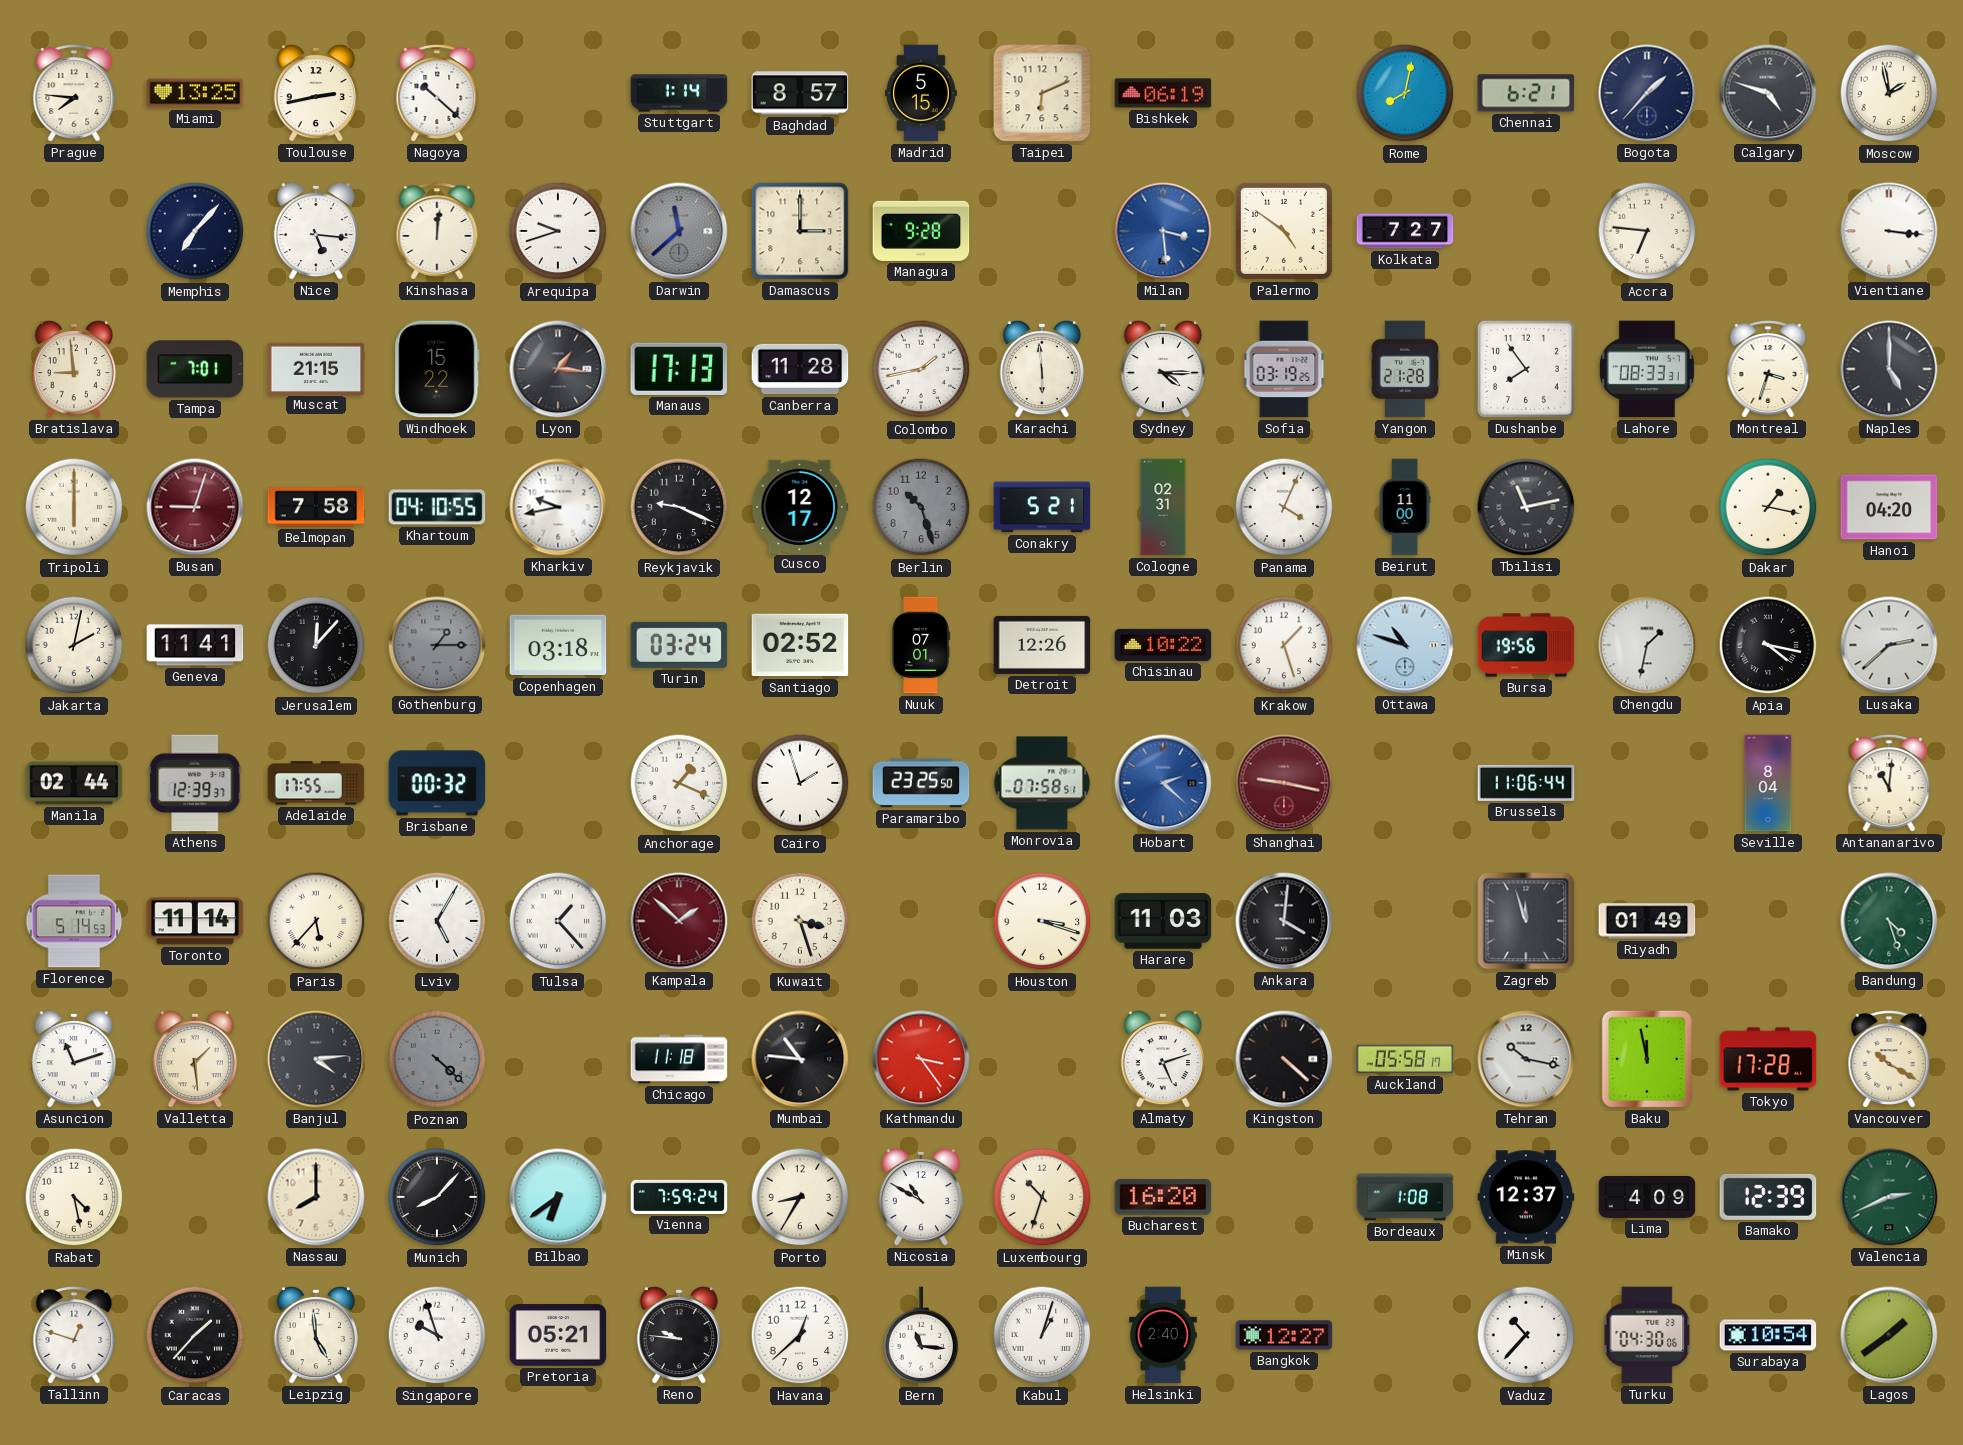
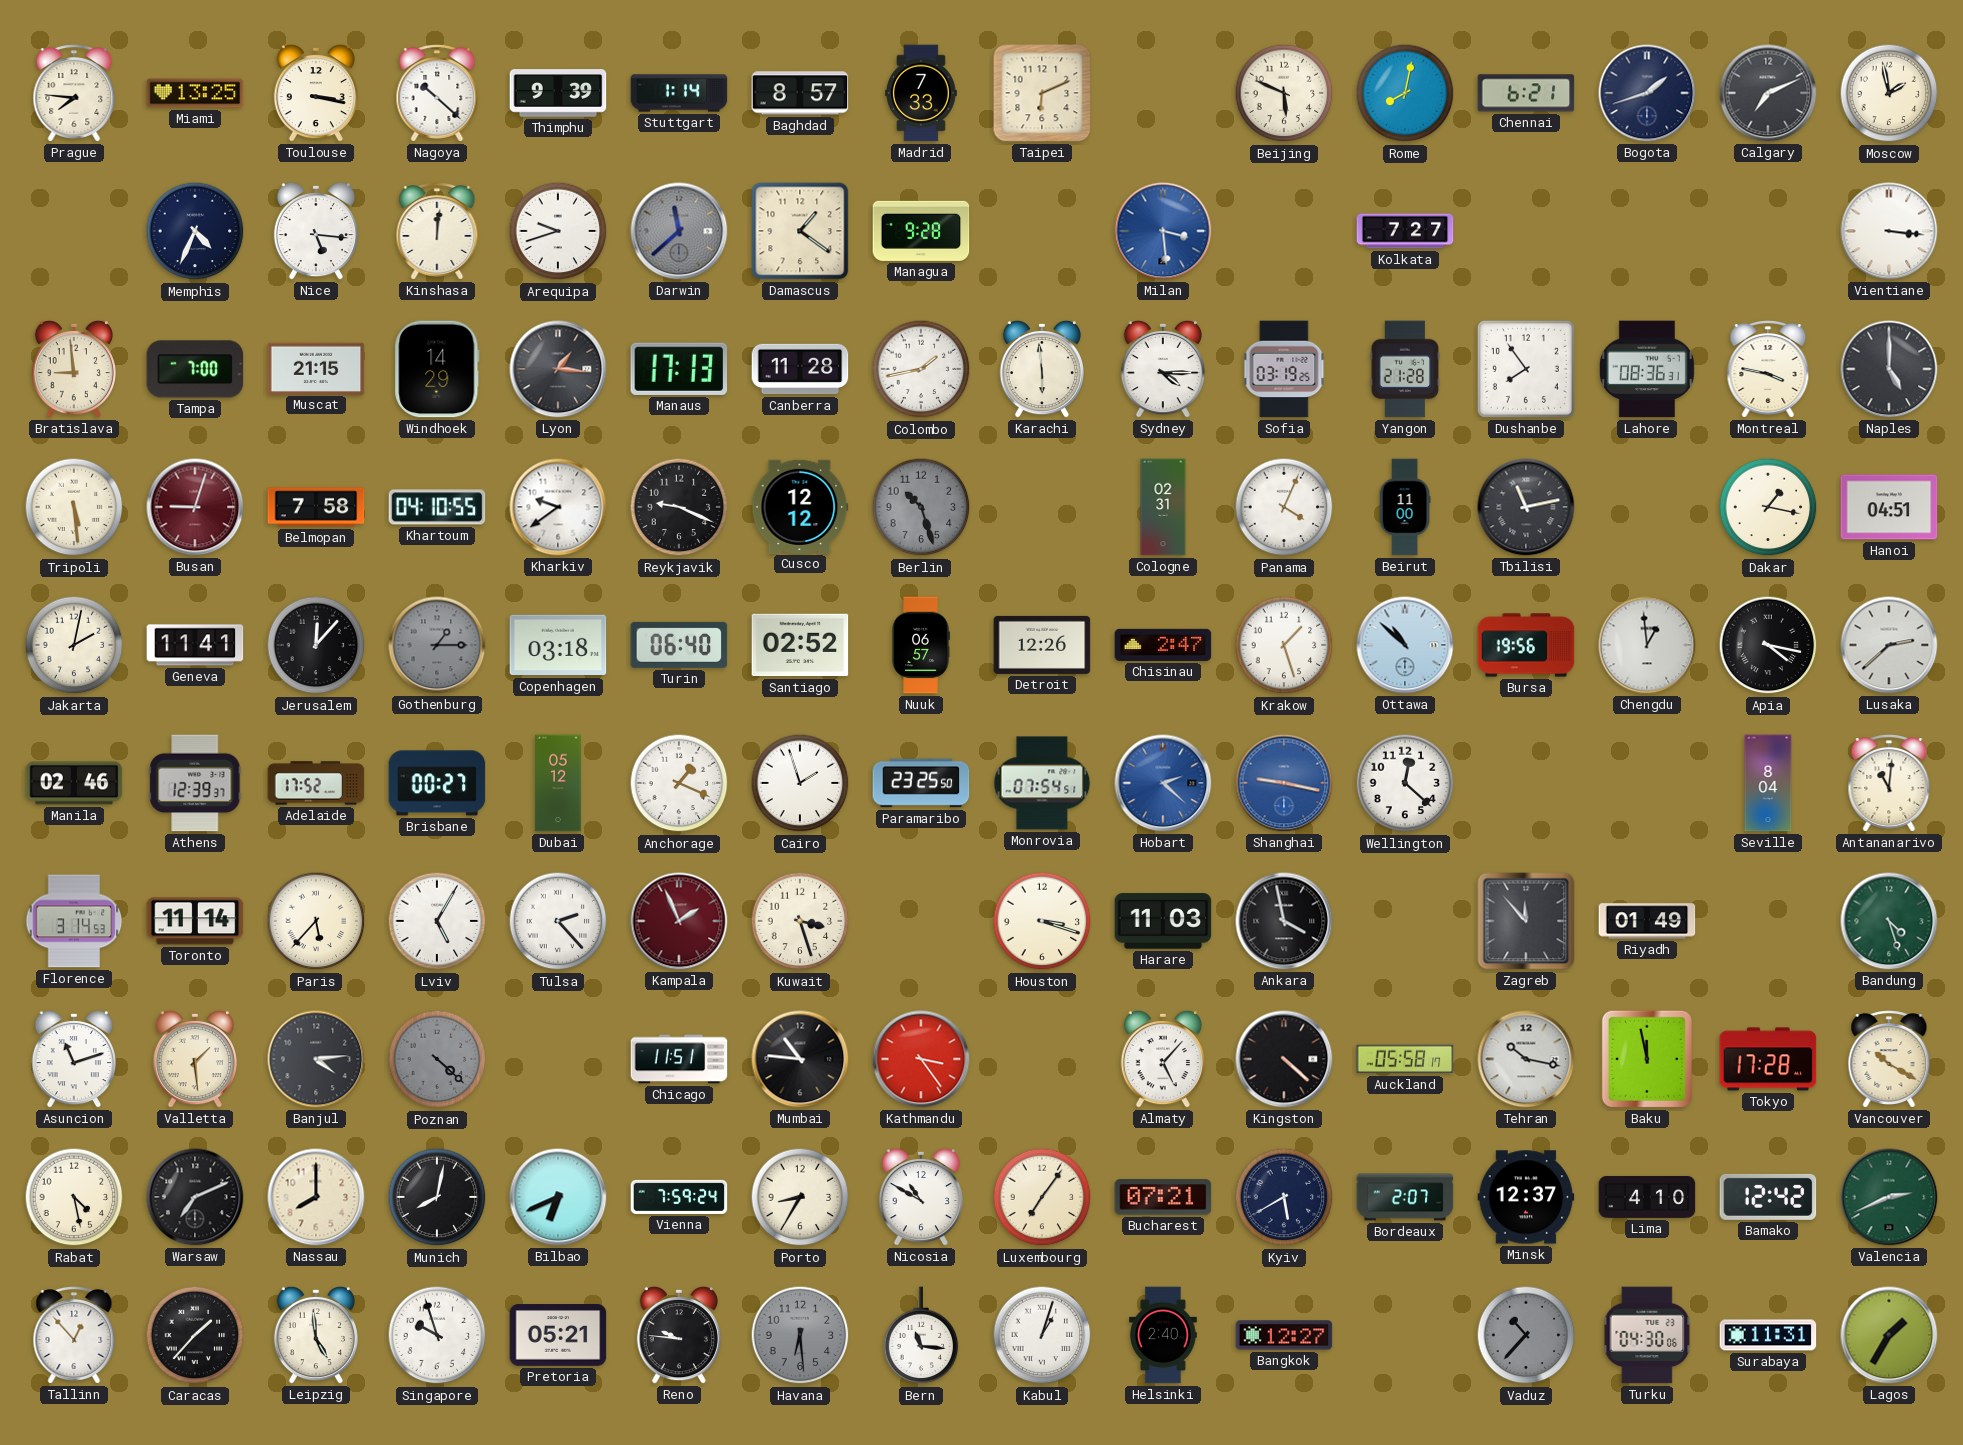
Toulouse: 2:43 -> 3:17 (315, 93)
Thimphu: none -> 9:39 (558, 93)
Madrid: 5:15 -> 7:33 (922, 93)
Bishkek: 06:19 -> none (1163, 93)
Beijing: none -> 5:49 (1284, 93)
Bogota: 1:37 -> 1:42 (1647, 93)
Calgary: 4:48 -> 7:11 (1768, 93)
Memphis: 7:07 -> 4:34 (195, 231)
Damascus: 3:00 -> 1:21 (800, 231)
Palermo: 4:51 -> none (1284, 231)
Accra: 6:46 -> none (1647, 231)
Tampa: 7:01 -> 7:00 (195, 369)
Windhoek: 15:22 -> 14:29 (437, 369)
Lahore: 08:33 -> 08:36 (1647, 369)
Montreal: 3:33 -> 3:47 (1768, 369)
Tripoli: 6:00 -> 5:29 (74, 507)
Kharkiv: 9:43 -> 9:39 (558, 507)
Cusco: 12:17 -> 12:12 (800, 506)
Conakry: 5:21 -> none (1042, 507)
Hanoi: 04:20 -> 04:51 (1889, 507)
Turin: 03:24 -> 06:40 (679, 645)
Nuuk: 07:01 -> 06:57 (921, 645)
Chisinau: 10:22 -> 2:47 (1163, 645)
Ottawa: 10:48 -> 10:52 (1405, 645)
Chengdu: 1:32 -> 12:59 (1647, 645)
Manila: 02:44 -> 02:46 (74, 783)
Adelaide: 17:55 -> 17:52 (316, 783)
Brisbane: 00:32 -> 00:27 (437, 783)
Dubai: none -> 05:12 (558, 783)
Monrovia: 07:58 -> 07:54 (1042, 783)
Shanghai dial: burgundy -> blue (1284, 783)
Wellington: none -> 12:22 (1405, 783)
Brussels: 11:06 -> none (1526, 783)
Florence: 5:14 -> 3:14 (74, 921)
Tulsa: 1:23 -> 2:23 (558, 921)
Kampala: 1:52 -> 1:56 (679, 921)
Ankara: 4:01 -> 3:58 (1284, 921)
Zagreb: 11:57 -> 11:53 (1526, 921)
Chicago: 11:18 -> 11:51 (679, 1059)
Almaty: 5:12 -> 5:07 (1162, 1059)
Warsaw: none -> 7:11 (195, 1197)
Munich: 8:07 -> 8:02 (437, 1197)
Bilbao: 6:39 -> 6:41 (558, 1197)
Luxembourg: 10:33 -> 7:06 (1042, 1197)
Bucharest: 16:20 -> 07:21 (1163, 1197)
Kyiv: none -> 5:40 (1284, 1197)
Bordeaux: 1:08 -> 2:07 (1405, 1197)
Lima: 4:09 -> 4:10 (1647, 1197)
Bamako: 12:39 -> 12:42 (1768, 1197)
Tallinn: 12:48 -> 12:53 (74, 1335)
Havana: 12:38 -> 6:29 (800, 1335)
Havana dial: white -> grey (800, 1335)
Vaduz dial: white -> grey (1526, 1335)
Surabaya: 10:54 -> 11:31 (1768, 1335)
Lagos: 1:39 -> 1:35 (1889, 1335)
